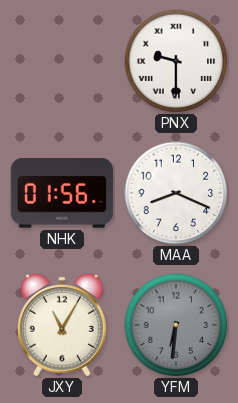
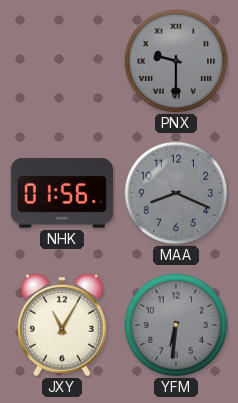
PNX dial: white -> grey (176, 61)
MAA dial: white -> grey (176, 193)
